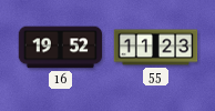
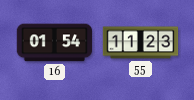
16: 19:52 -> 01:54 (55, 43)
